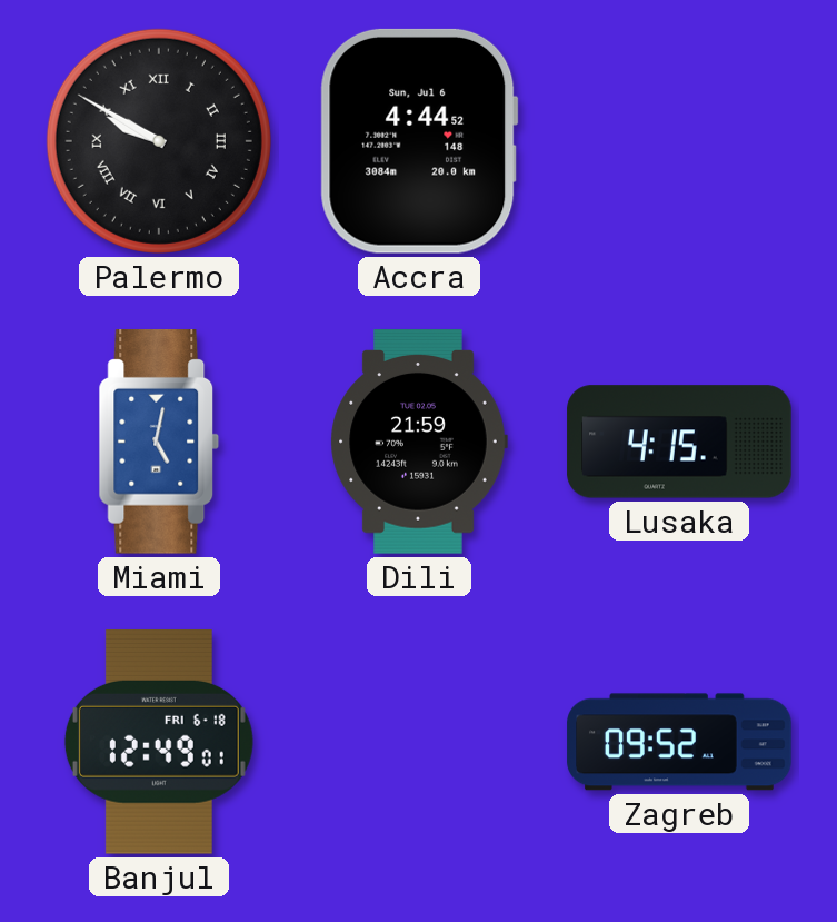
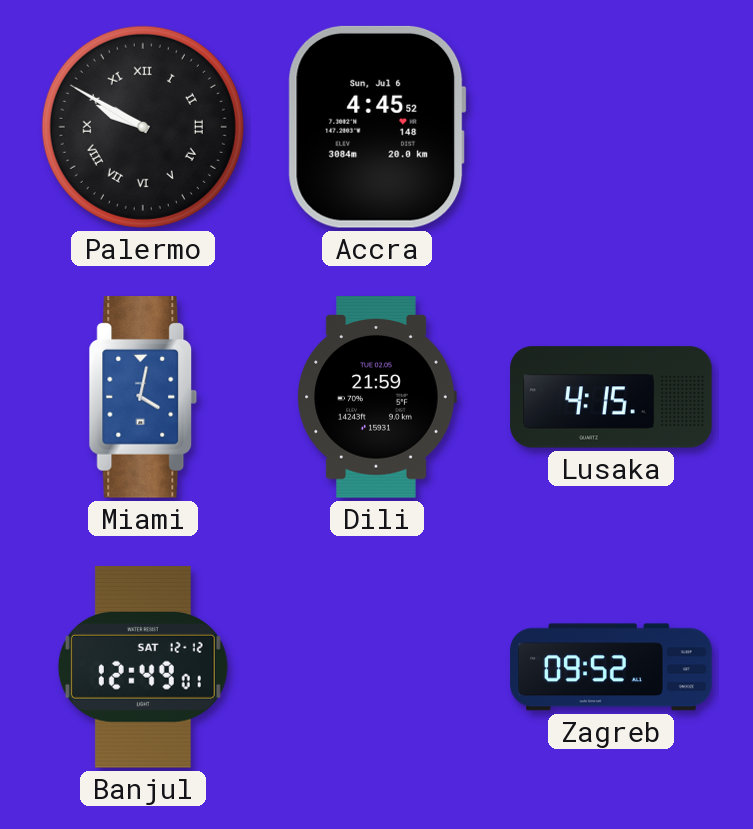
Accra: 4:44 -> 4:45 (377, 127)
Miami: 5:02 -> 4:02 (143, 398)
Banjul date: FRI 6-18 -> SAT 12-12 (143, 667)
